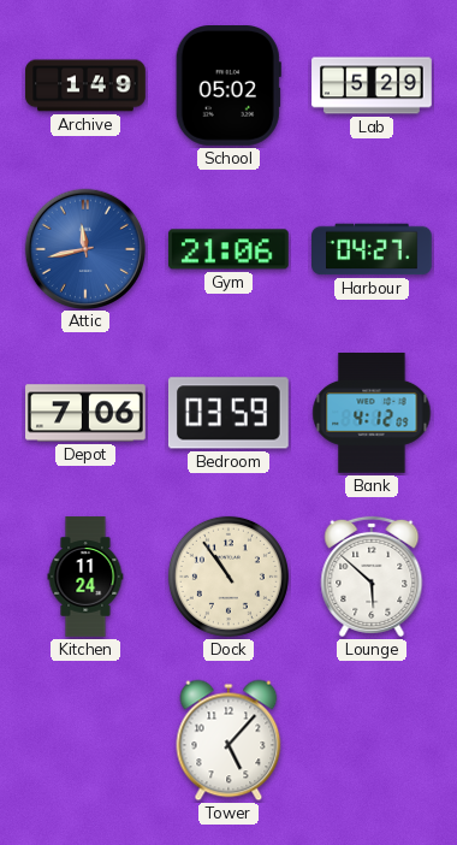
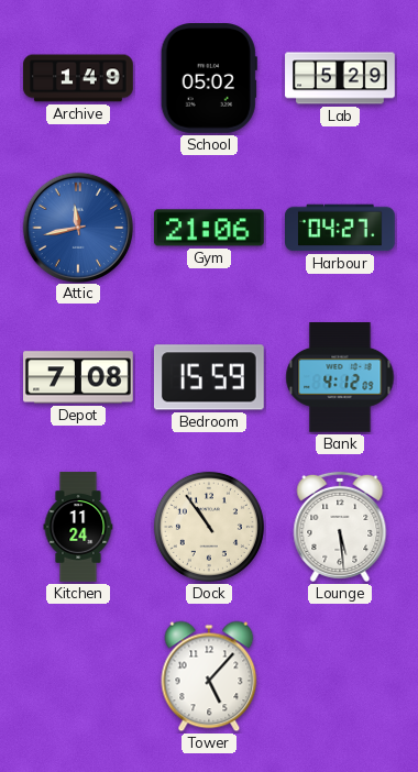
Depot: 7:06 -> 7:08 (79, 377)
Bedroom: 03:59 -> 15:59 (209, 377)
Lounge: 5:52 -> 5:29 (340, 527)
